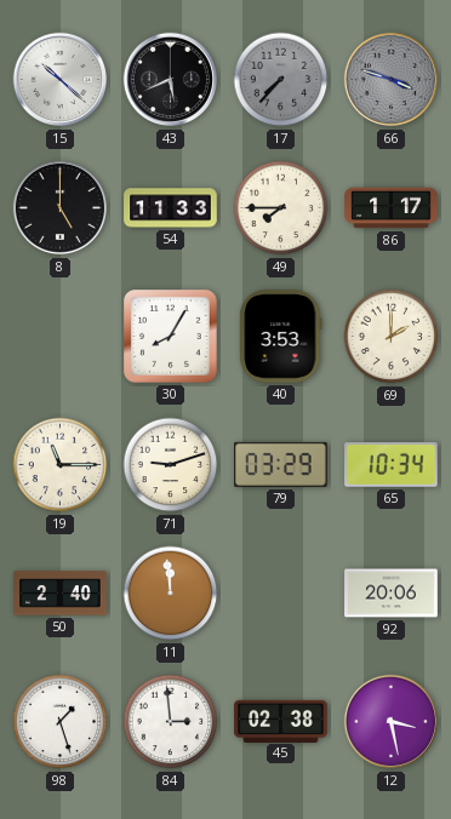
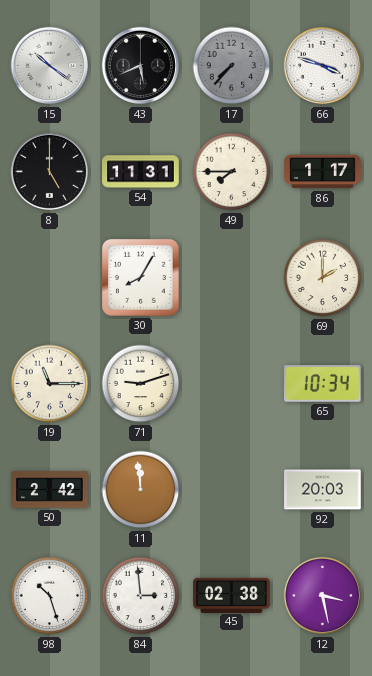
15: 10:22 -> 10:21 (50, 66)
66 dial: grey -> white (323, 66)
54: 11:33 -> 11:31 (141, 172)
40: 3:53 -> none (281, 337)
79: 03:29 -> none (281, 464)
50: 2:40 -> 2:42 (50, 490)
92: 20:06 -> 20:03 (323, 490)
98: 1:27 -> 10:27 (50, 596)
